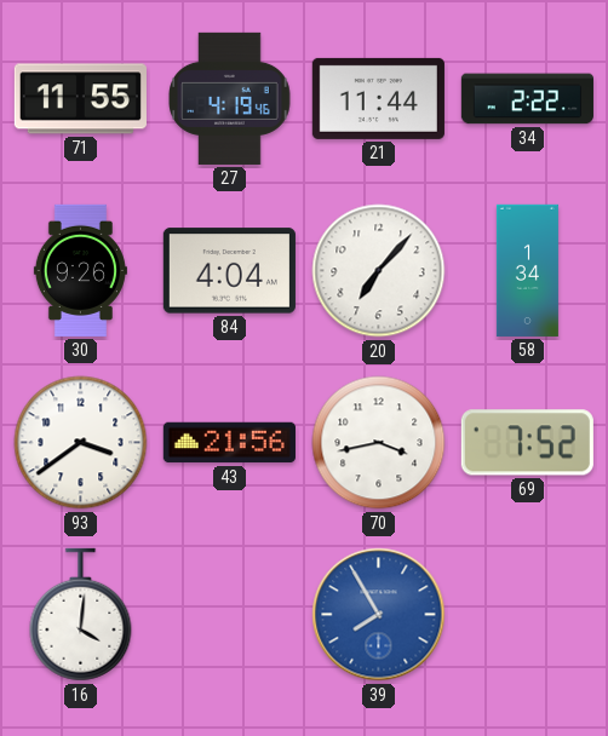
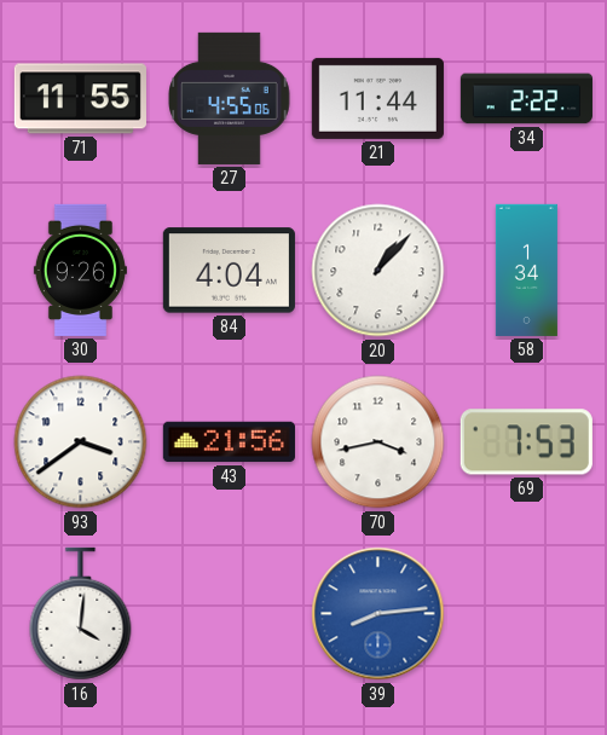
27: 4:19 -> 4:55 (230, 98)
20: 7:07 -> 1:07 (378, 271)
69: 7:52 -> 7:53 (526, 442)
39: 7:55 -> 8:14 (378, 614)
